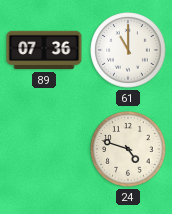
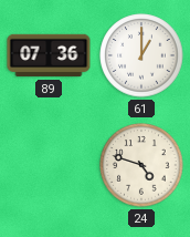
61: 11:00 -> 1:00 (141, 55)
